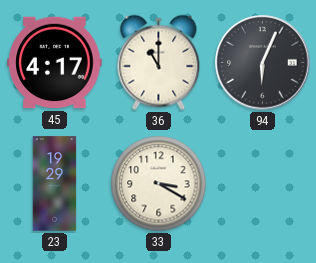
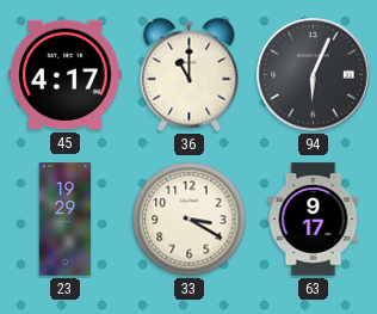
63: none -> 9:17 (314, 220)
